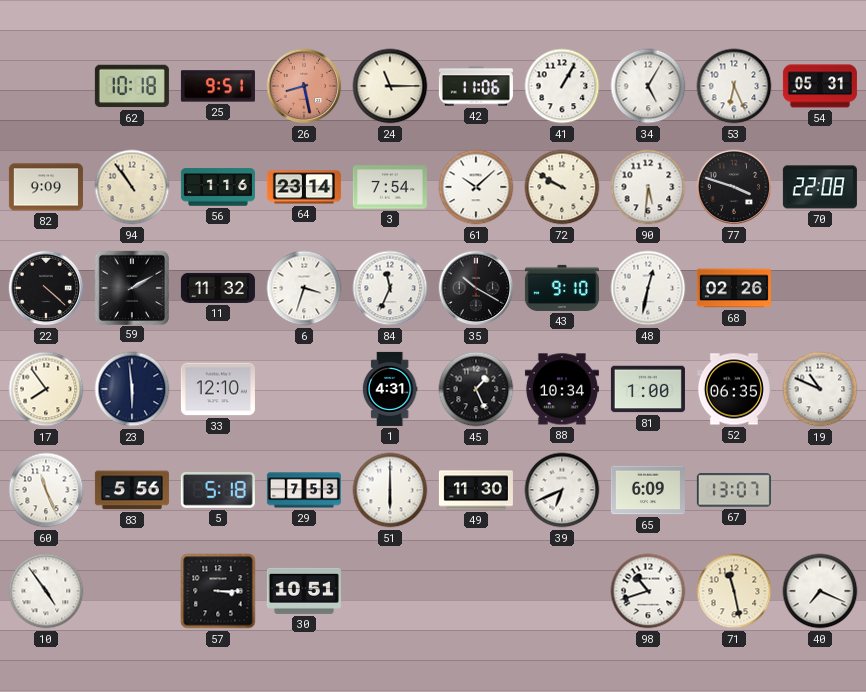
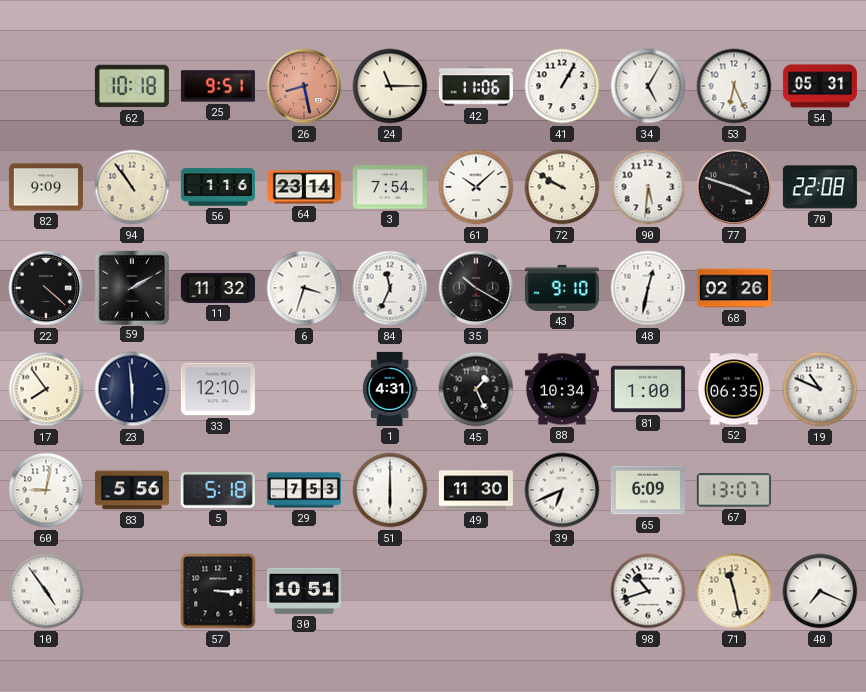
60: 11:26 -> 9:02 (46, 490)
